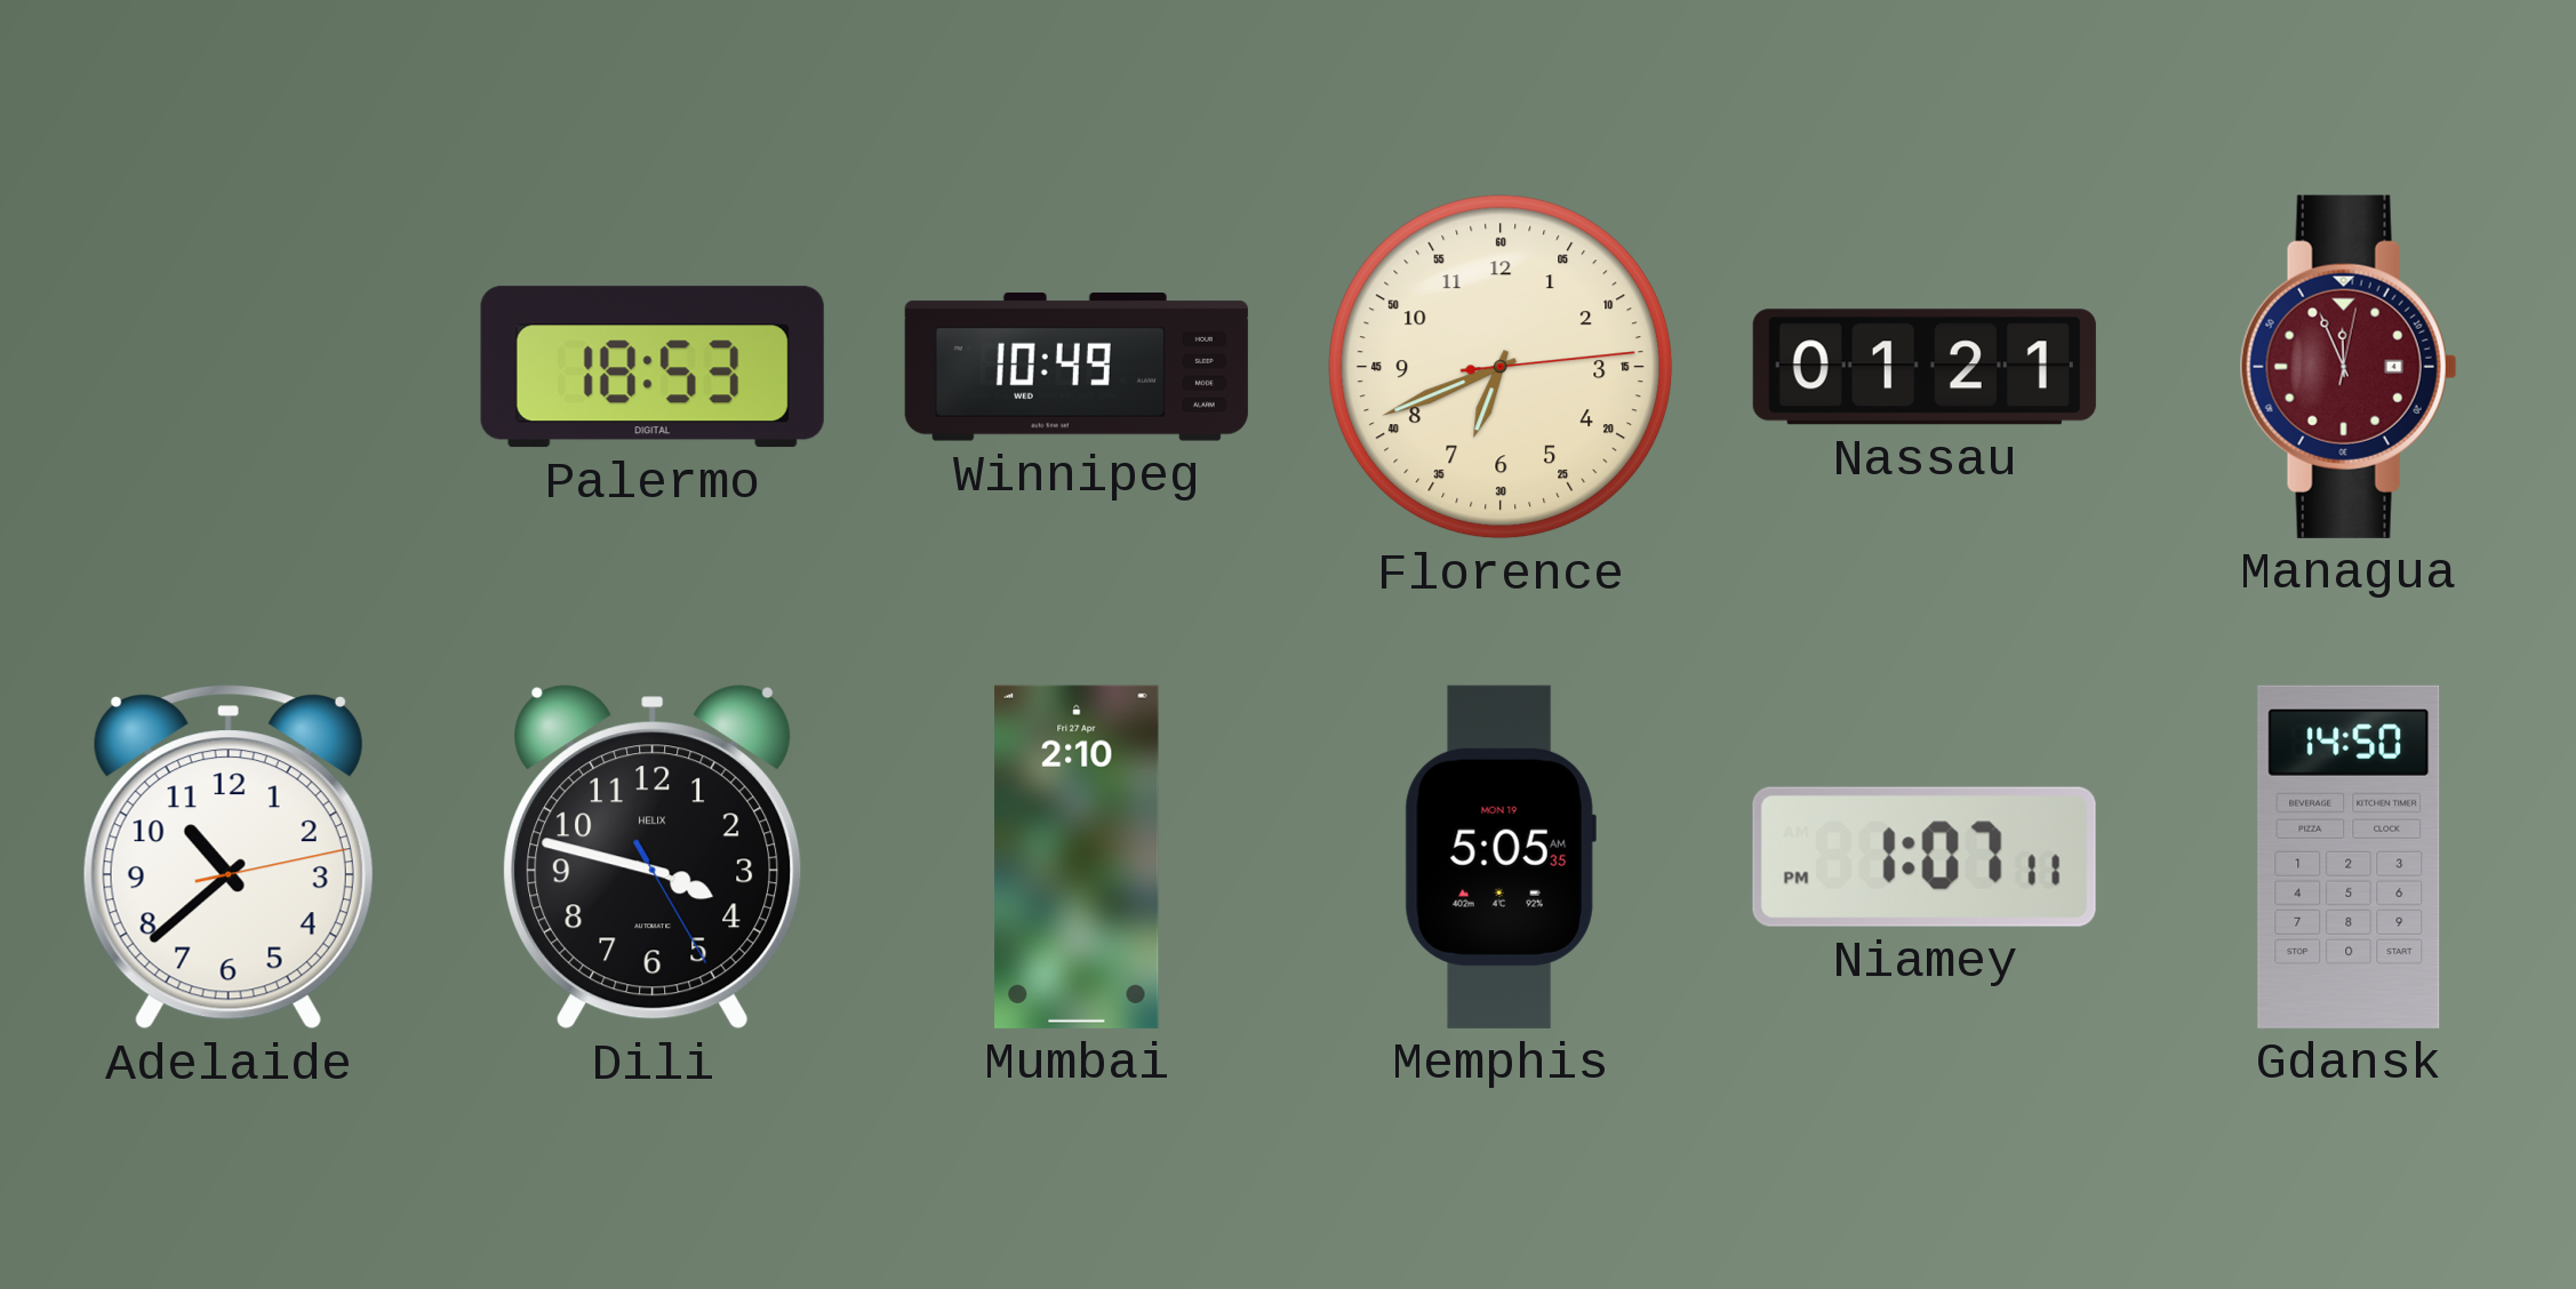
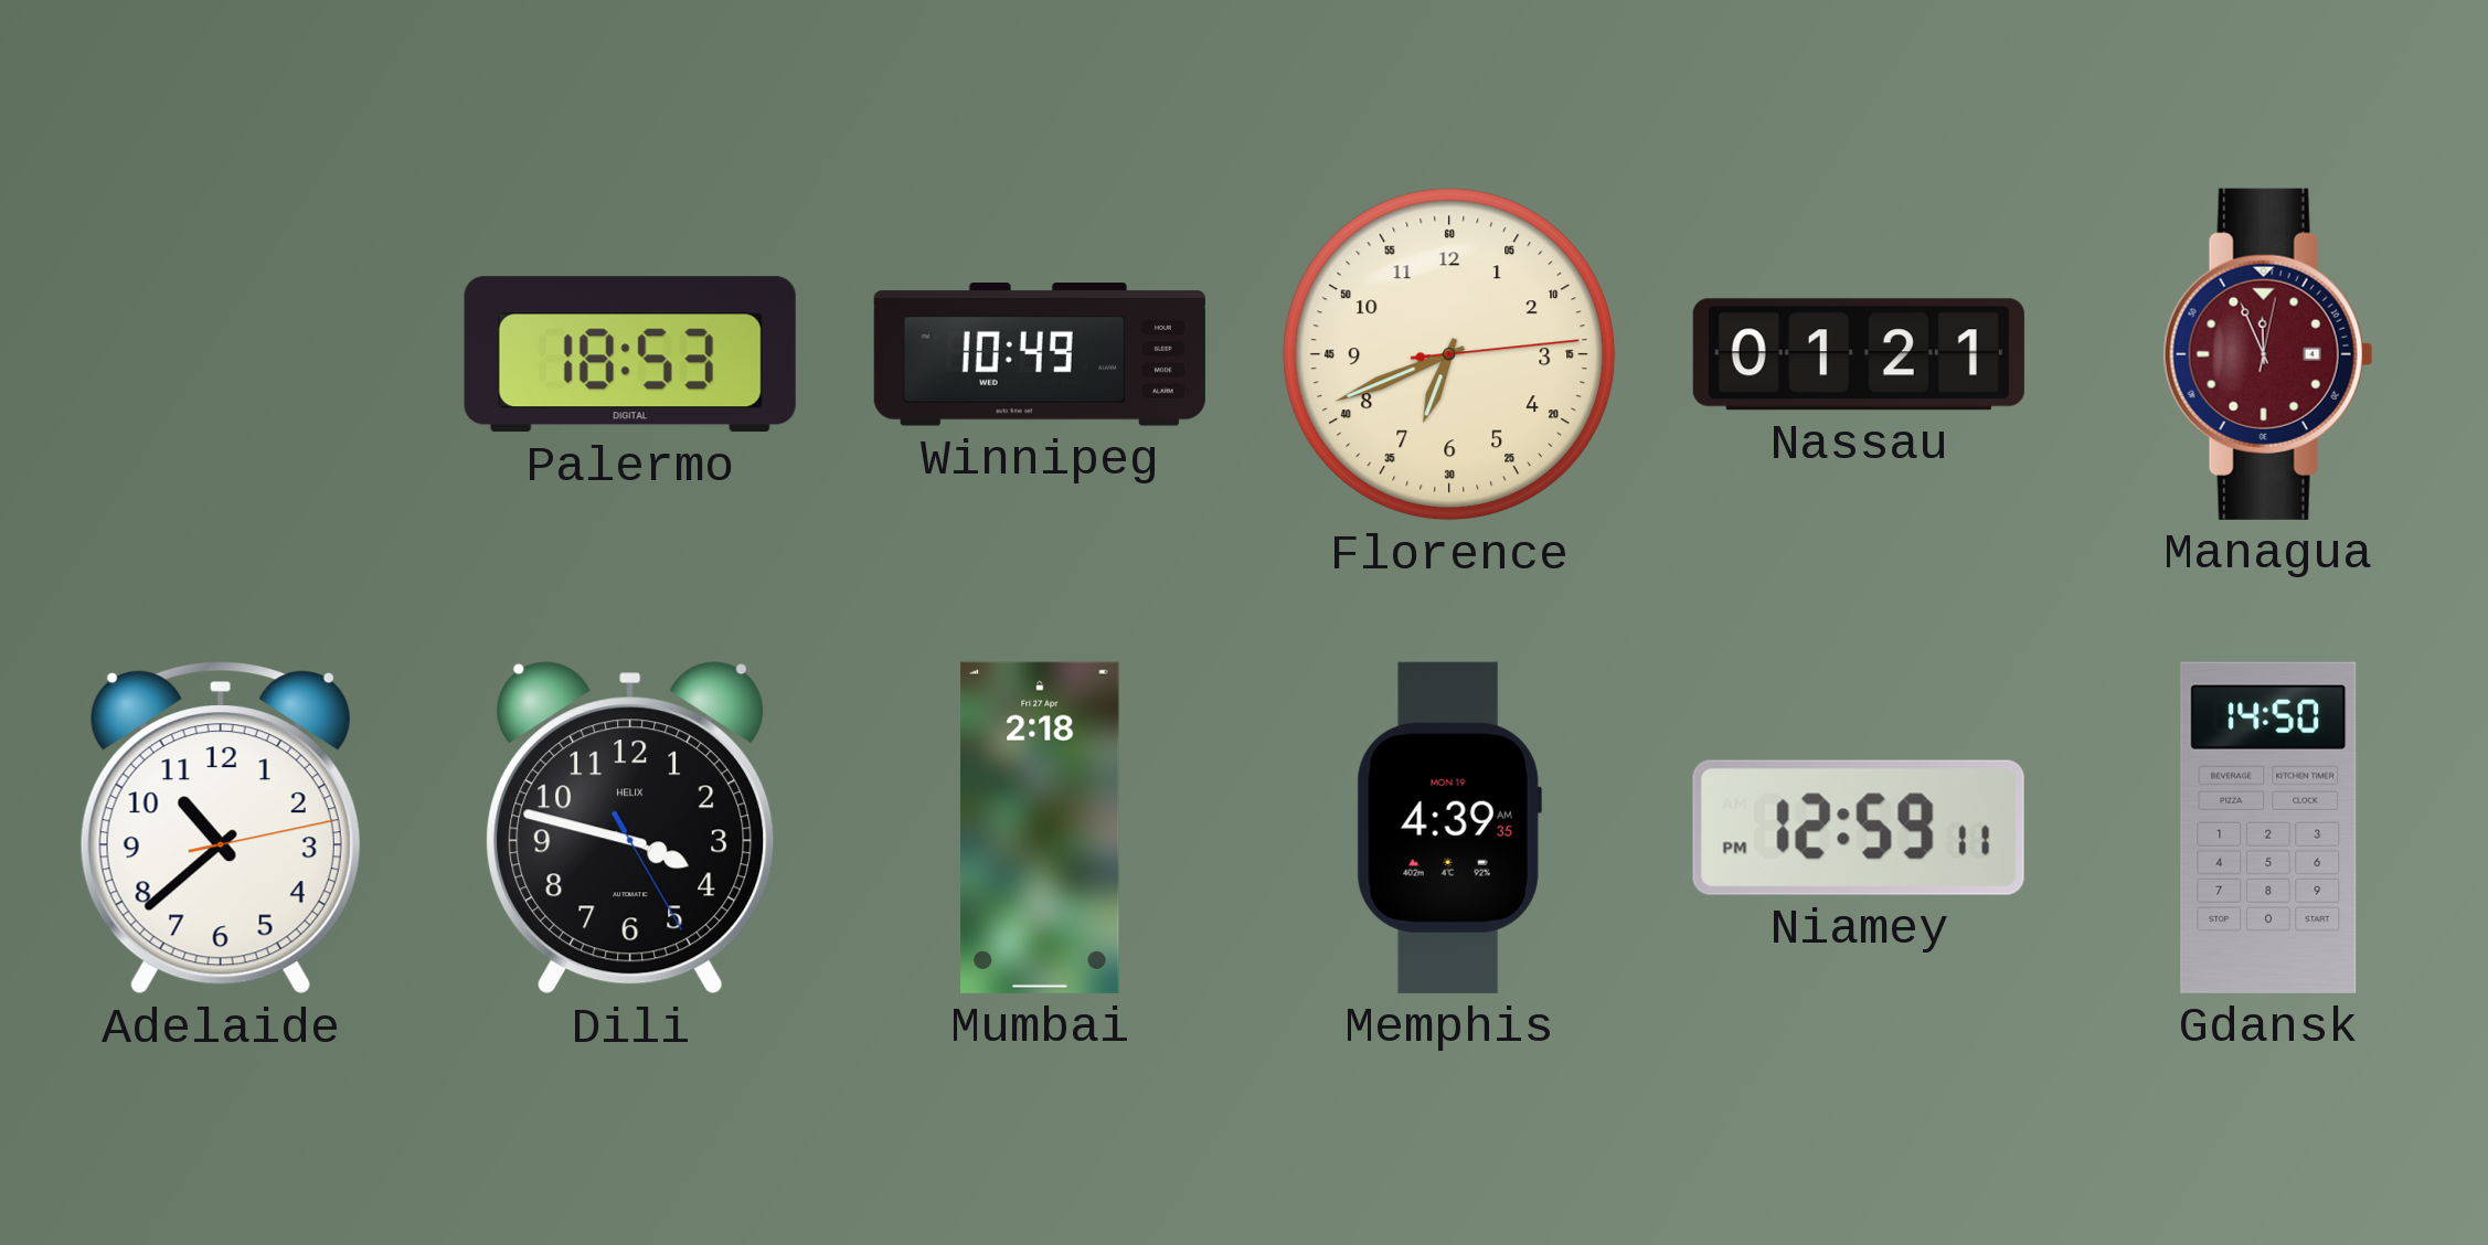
Mumbai: 2:10 -> 2:18 (1040, 828)
Memphis: 5:05 -> 4:39 (1449, 828)
Niamey: 1:07 -> 12:59 (1859, 828)
